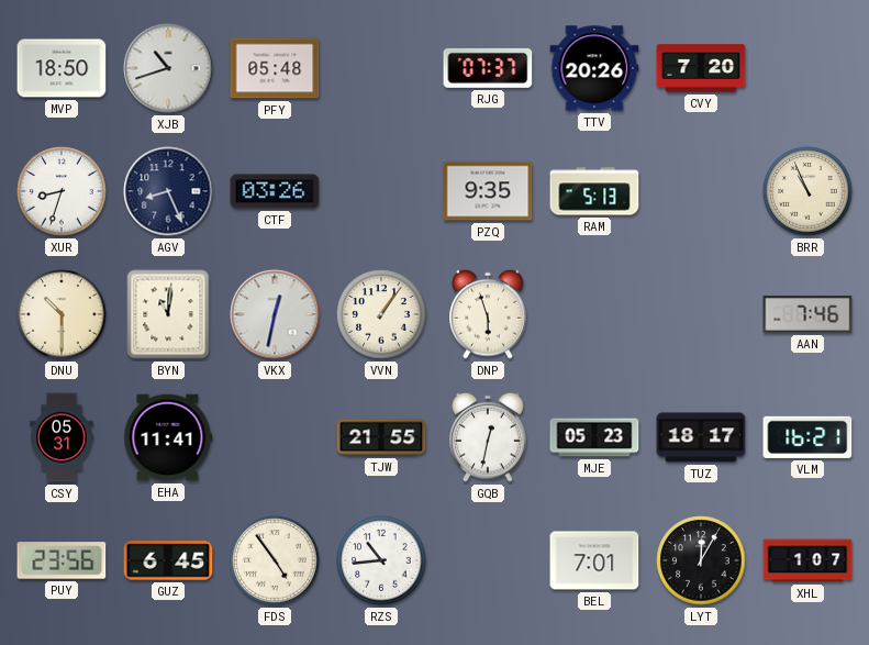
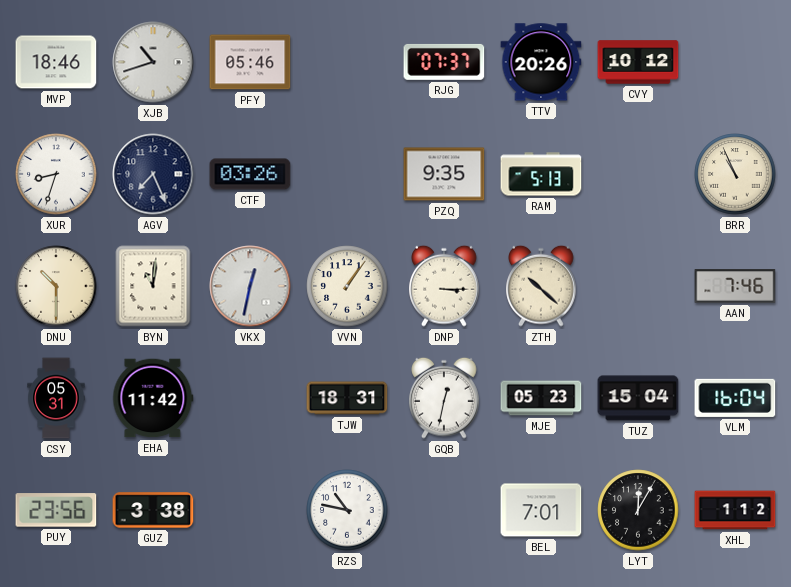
MVP: 18:50 -> 18:46 (56, 62)
PFY: 05:48 -> 05:46 (250, 62)
CVY: 7:20 -> 10:12 (638, 62)
AGV: 8:26 -> 7:26 (153, 174)
DNP: 5:57 -> 3:15 (444, 286)
ZTH: none -> 10:22 (541, 286)
EHA: 11:41 -> 11:42 (153, 398)
TJW: 21:55 -> 18:31 (347, 398)
TUZ: 18:17 -> 15:04 (638, 398)
VLM: 16:21 -> 16:04 (735, 398)
GUZ: 6:45 -> 3:38 (153, 510)
FDS: 4:54 -> none (275, 560)
RZS: 10:44 -> 10:47 (347, 510)
XHL: 1:07 -> 1:12 (735, 510)
